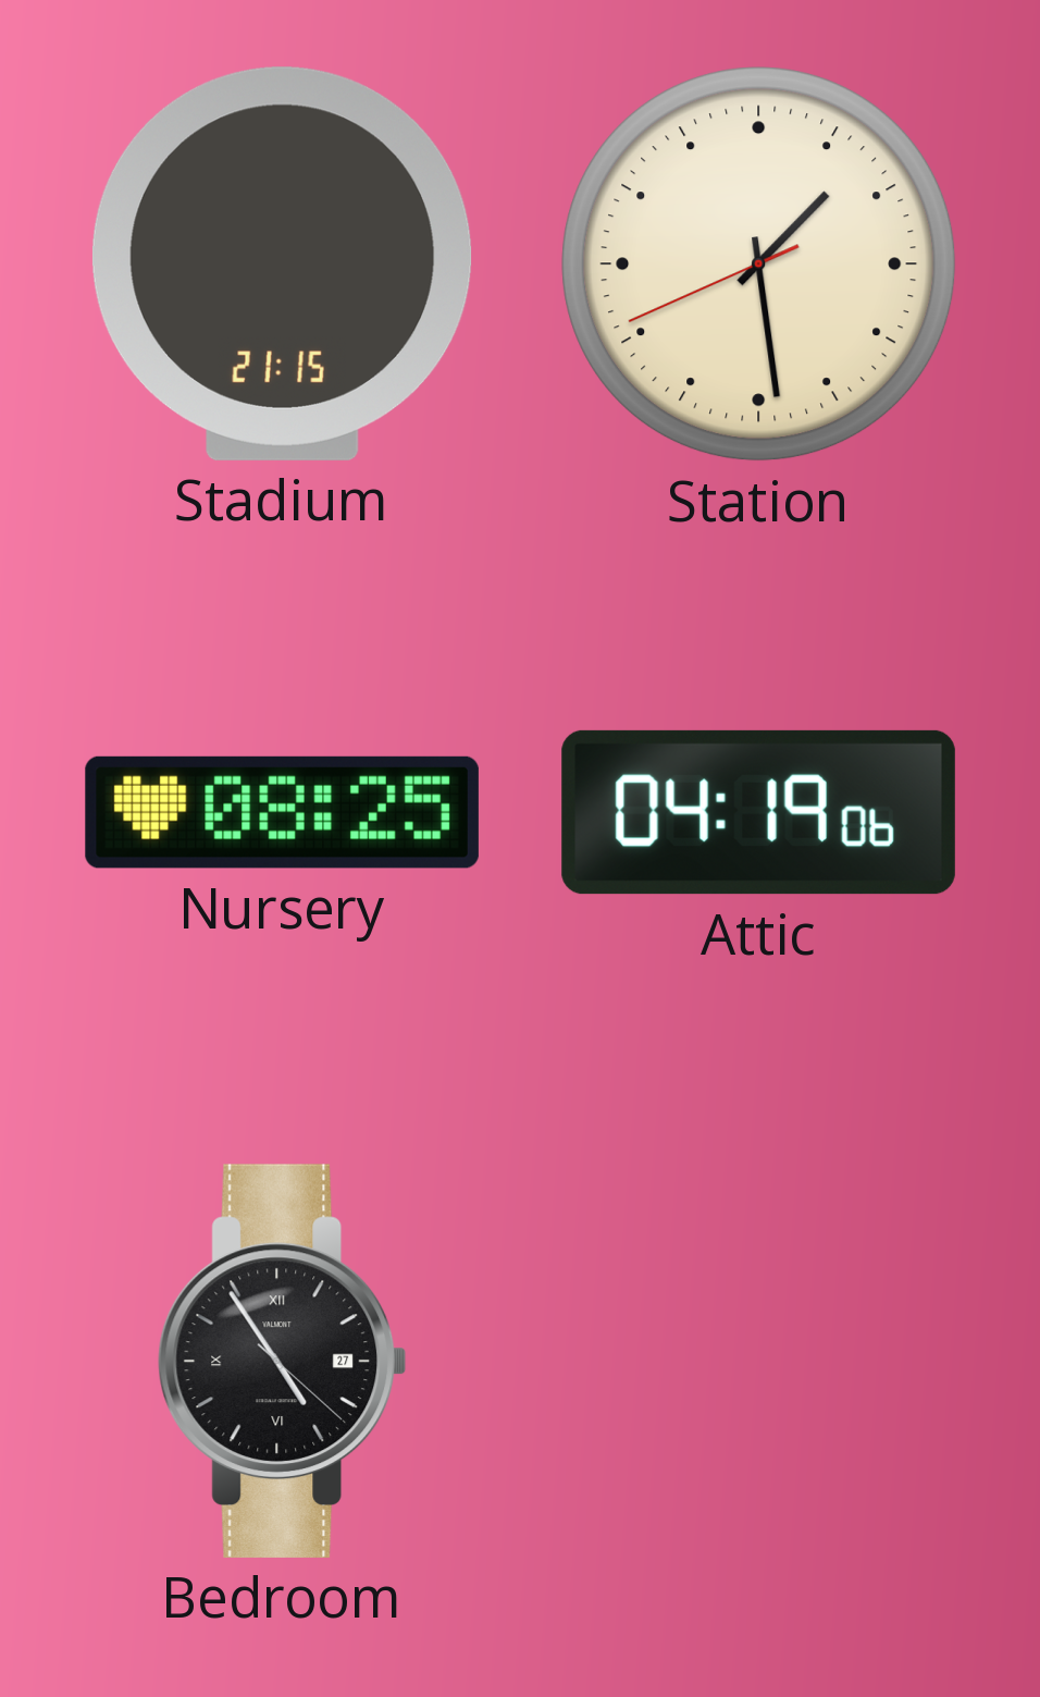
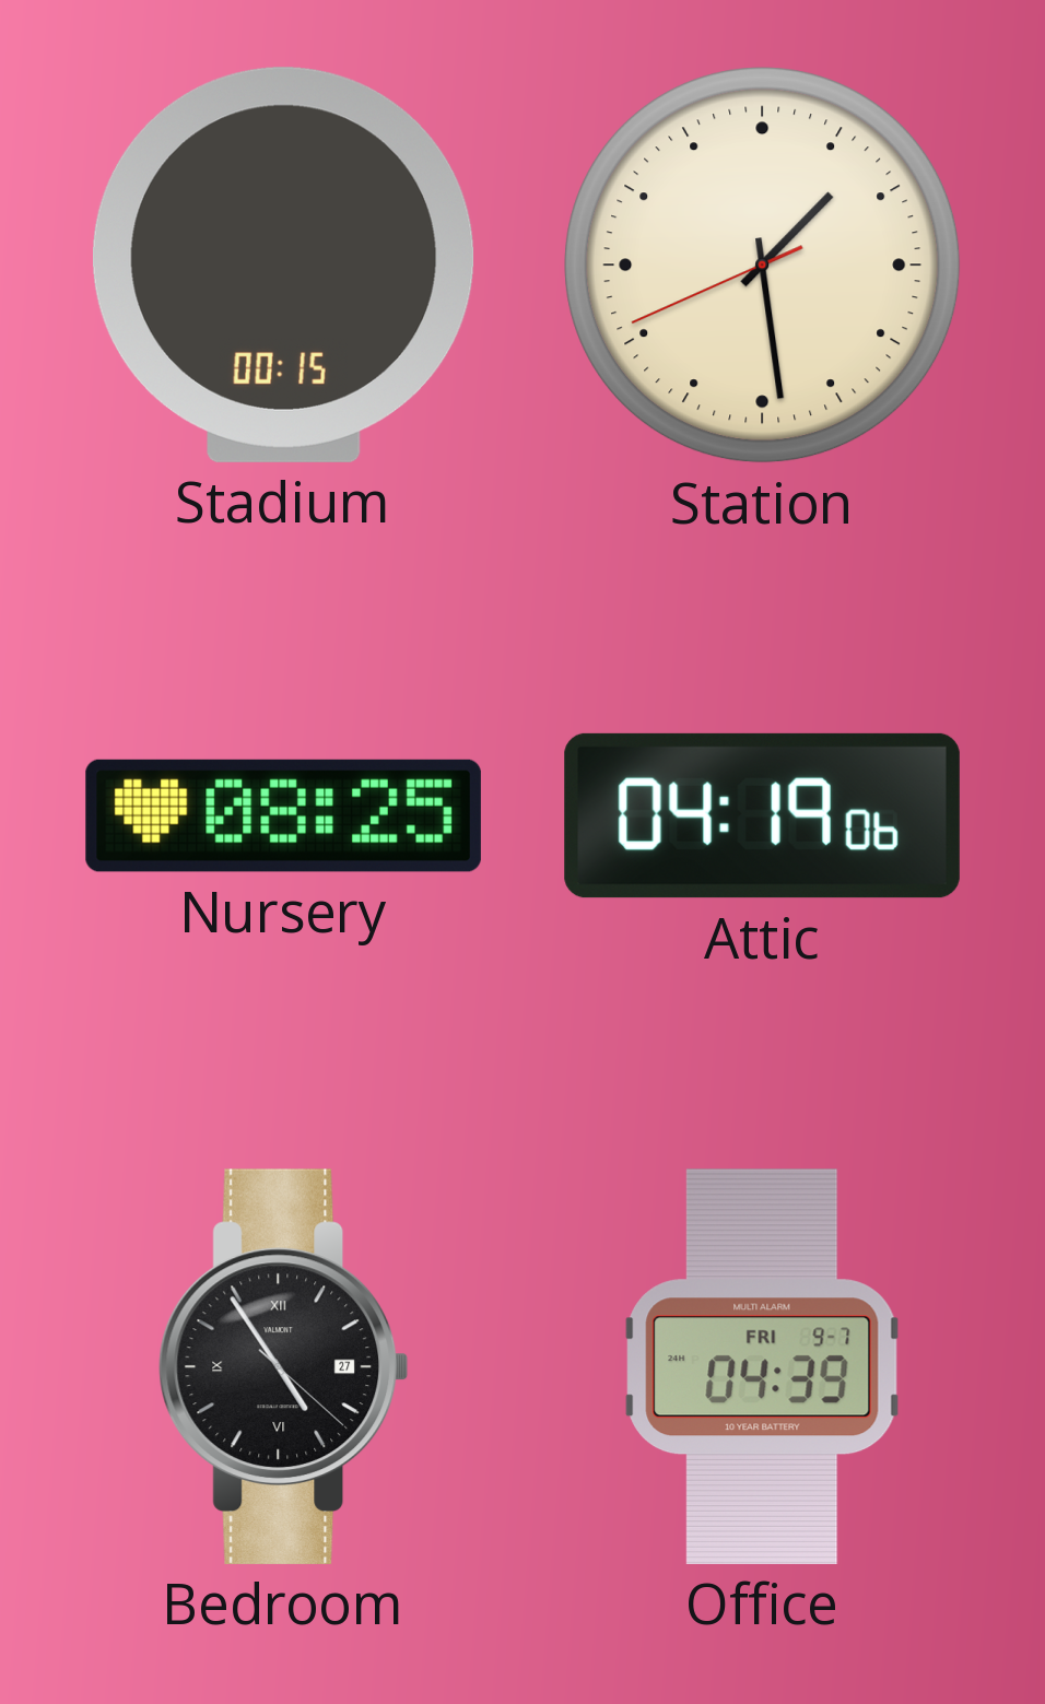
Stadium: 21:15 -> 00:15 (283, 265)
Office: none -> 04:39 (762, 1366)
